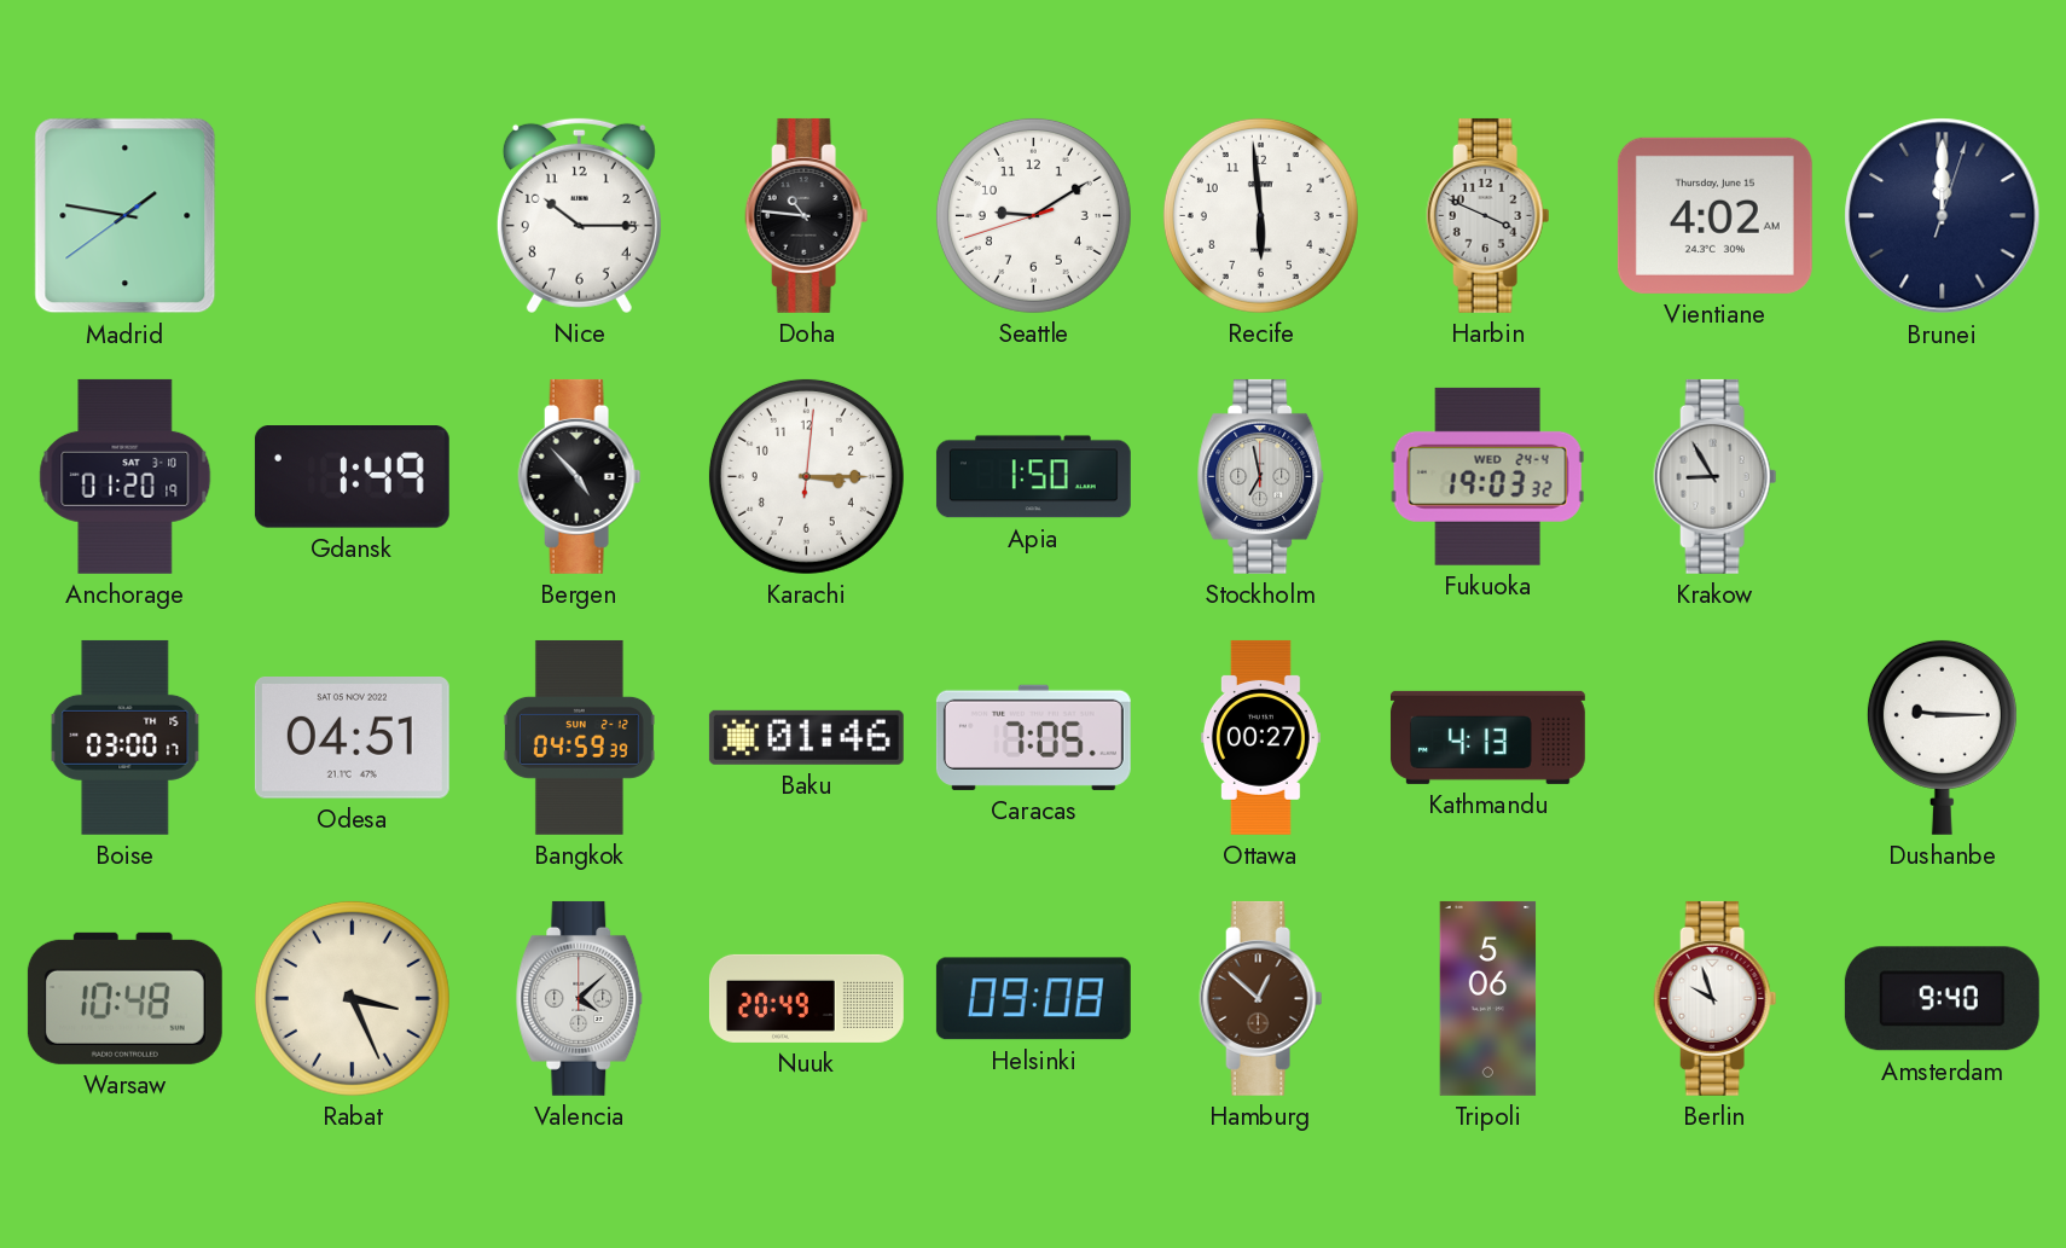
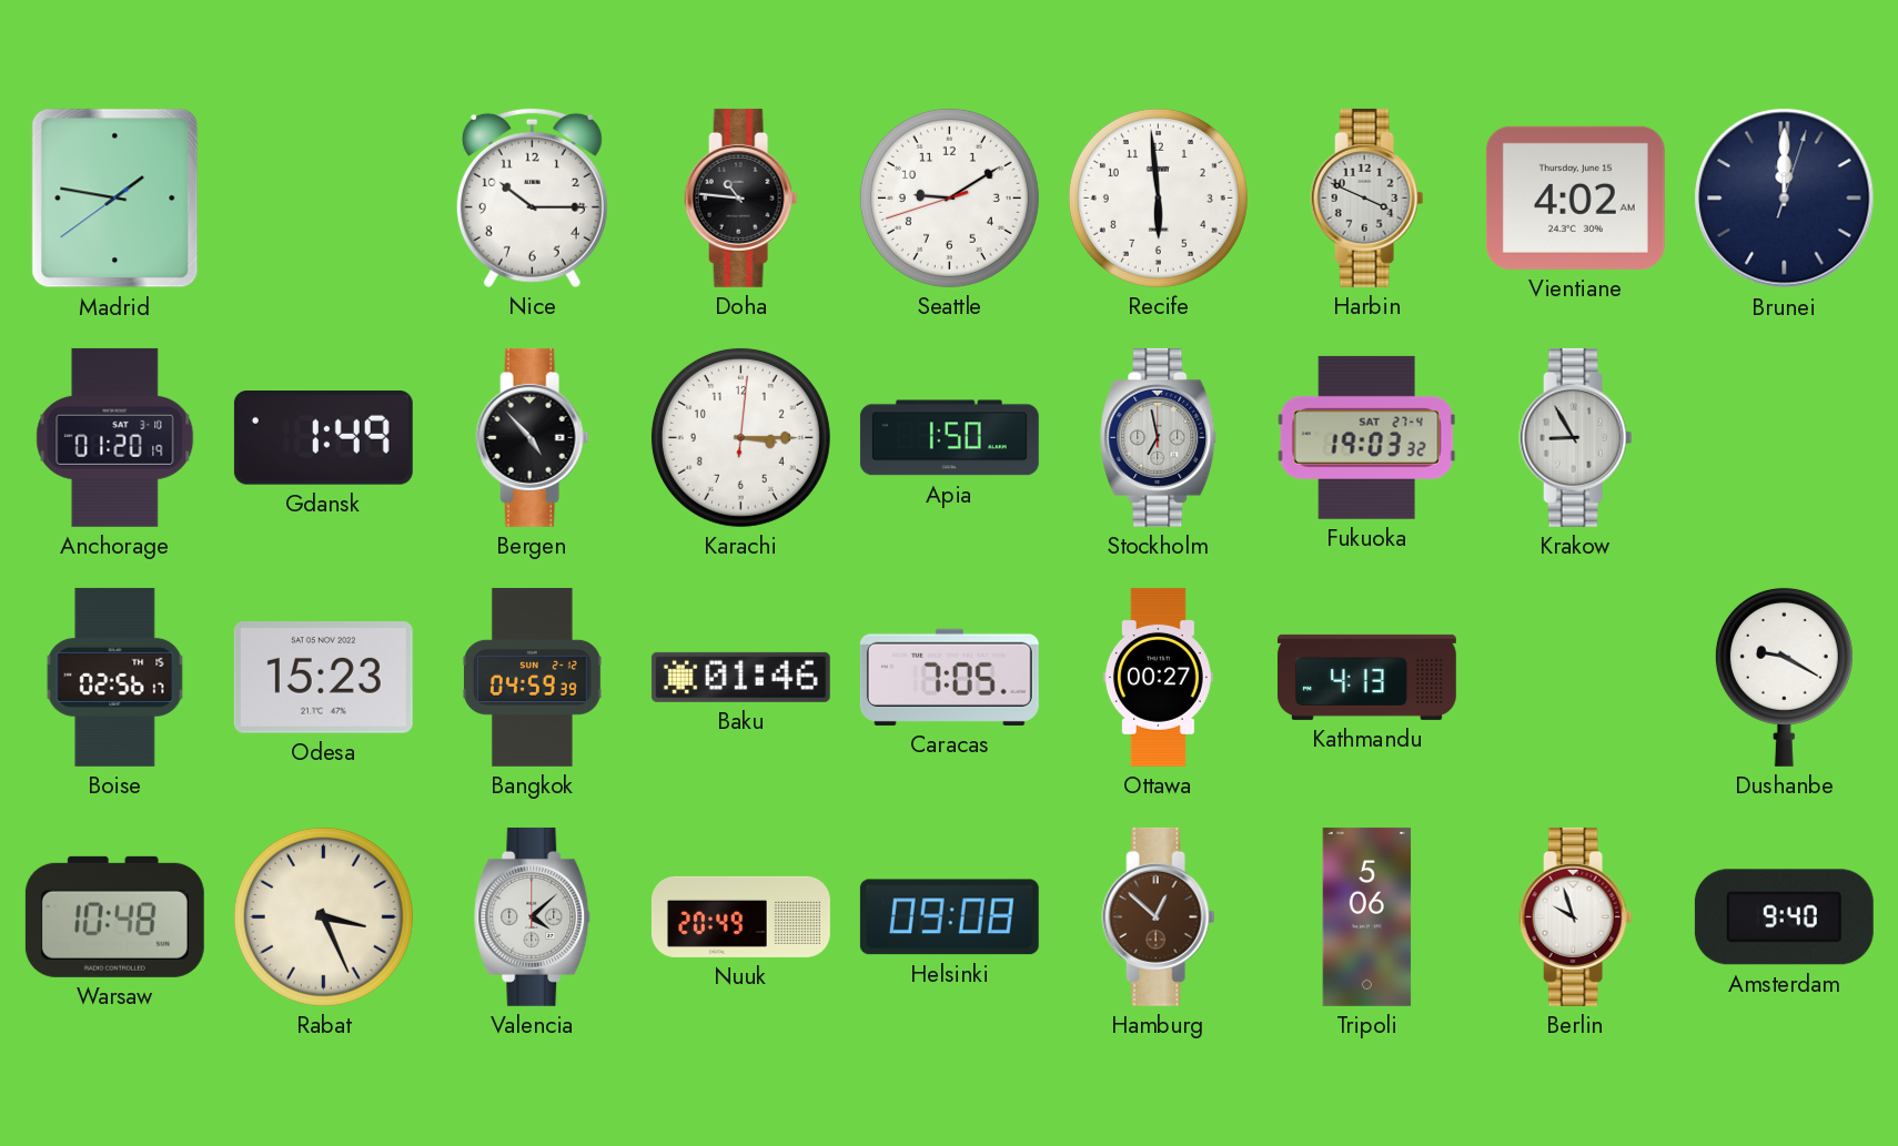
Fukuoka date: WED 24-4 -> SAT 27-4 (1366, 437)
Boise: 03:00 -> 02:56 (115, 677)
Odesa: 04:51 -> 15:23 (323, 678)
Dushanbe: 9:15 -> 9:20 (1784, 677)
